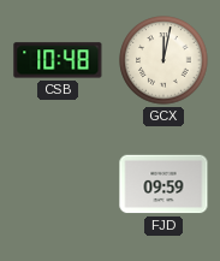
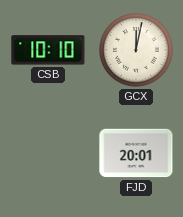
CSB: 10:48 -> 10:10 (48, 50)
FJD: 09:59 -> 20:01 (136, 153)
